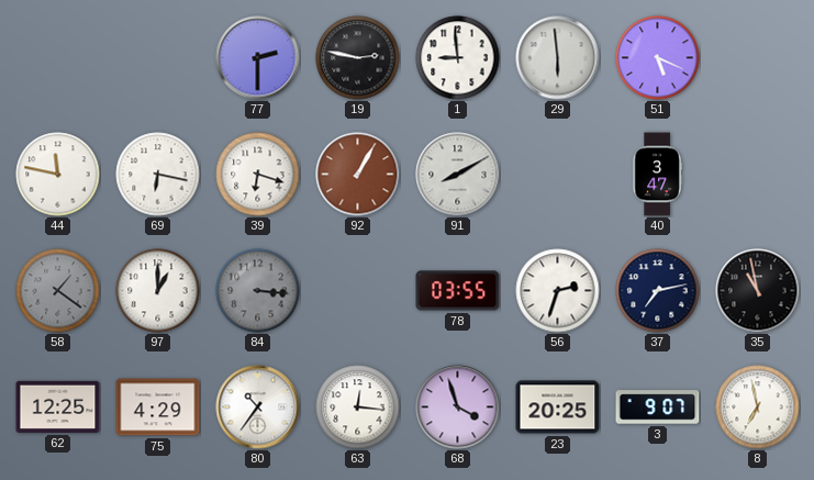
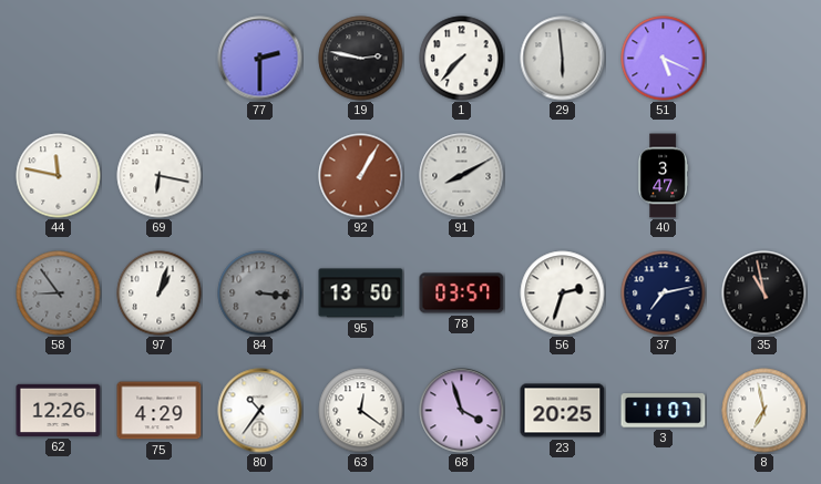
1: 8:59 -> 7:37 (462, 59)
39: 6:18 -> none (258, 175)
58: 1:21 -> 8:54 (59, 294)
97: 1:00 -> 1:03 (160, 294)
95: none -> 13:50 (361, 294)
78: 03:55 -> 03:57 (462, 294)
62: 12:25 -> 12:26 (59, 410)
63: 12:16 -> 12:21 (361, 411)
3: 9:07 -> 11:07 (664, 411)
